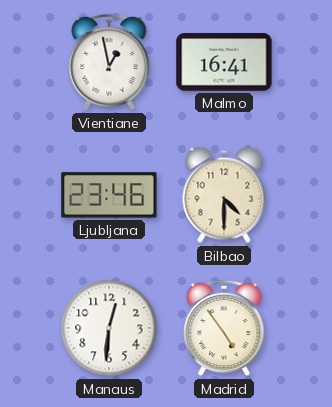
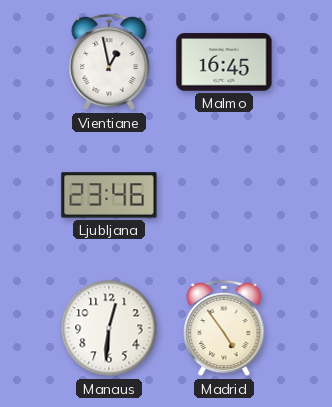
Malmo: 16:41 -> 16:45 (224, 62)
Bilbao: 4:30 -> none (224, 195)
